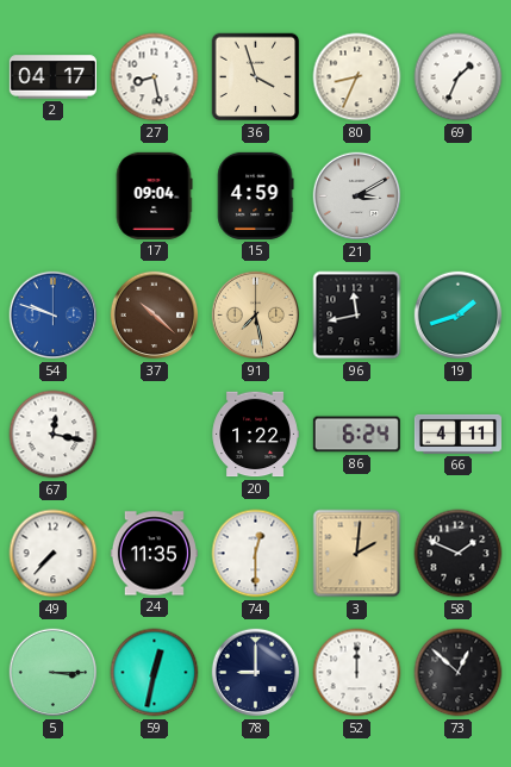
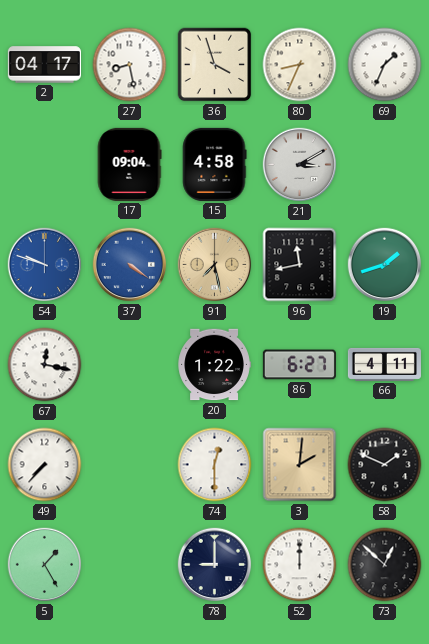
15: 4:59 -> 4:58 (215, 164)
37: 10:22 -> 4:21 (130, 265)
37 dial: brown -> blue (130, 265)
86: 6:24 -> 6:27 (299, 365)
24: 11:35 -> none (154, 554)
5: 3:15 -> 1:25 (45, 565)
59: 12:32 -> none (155, 673)
